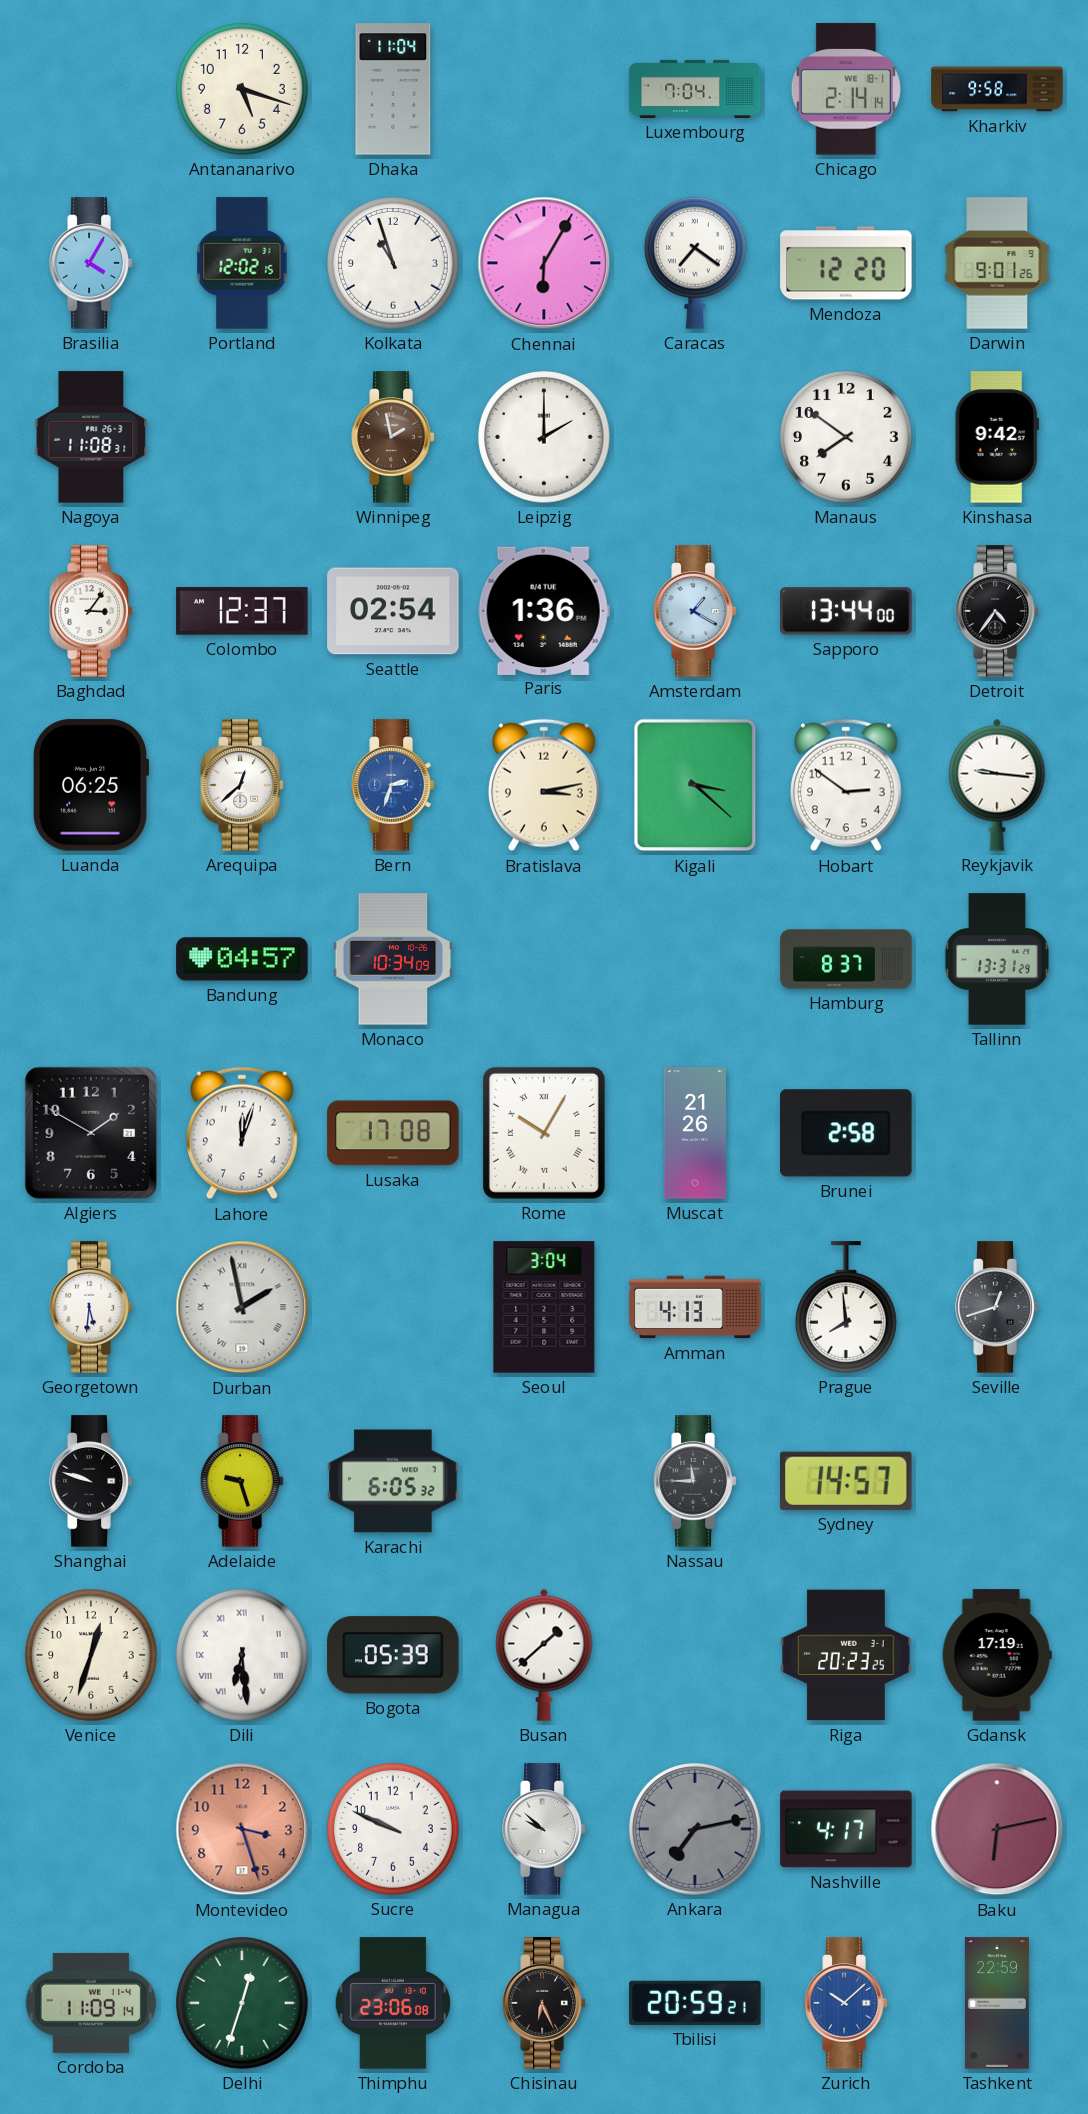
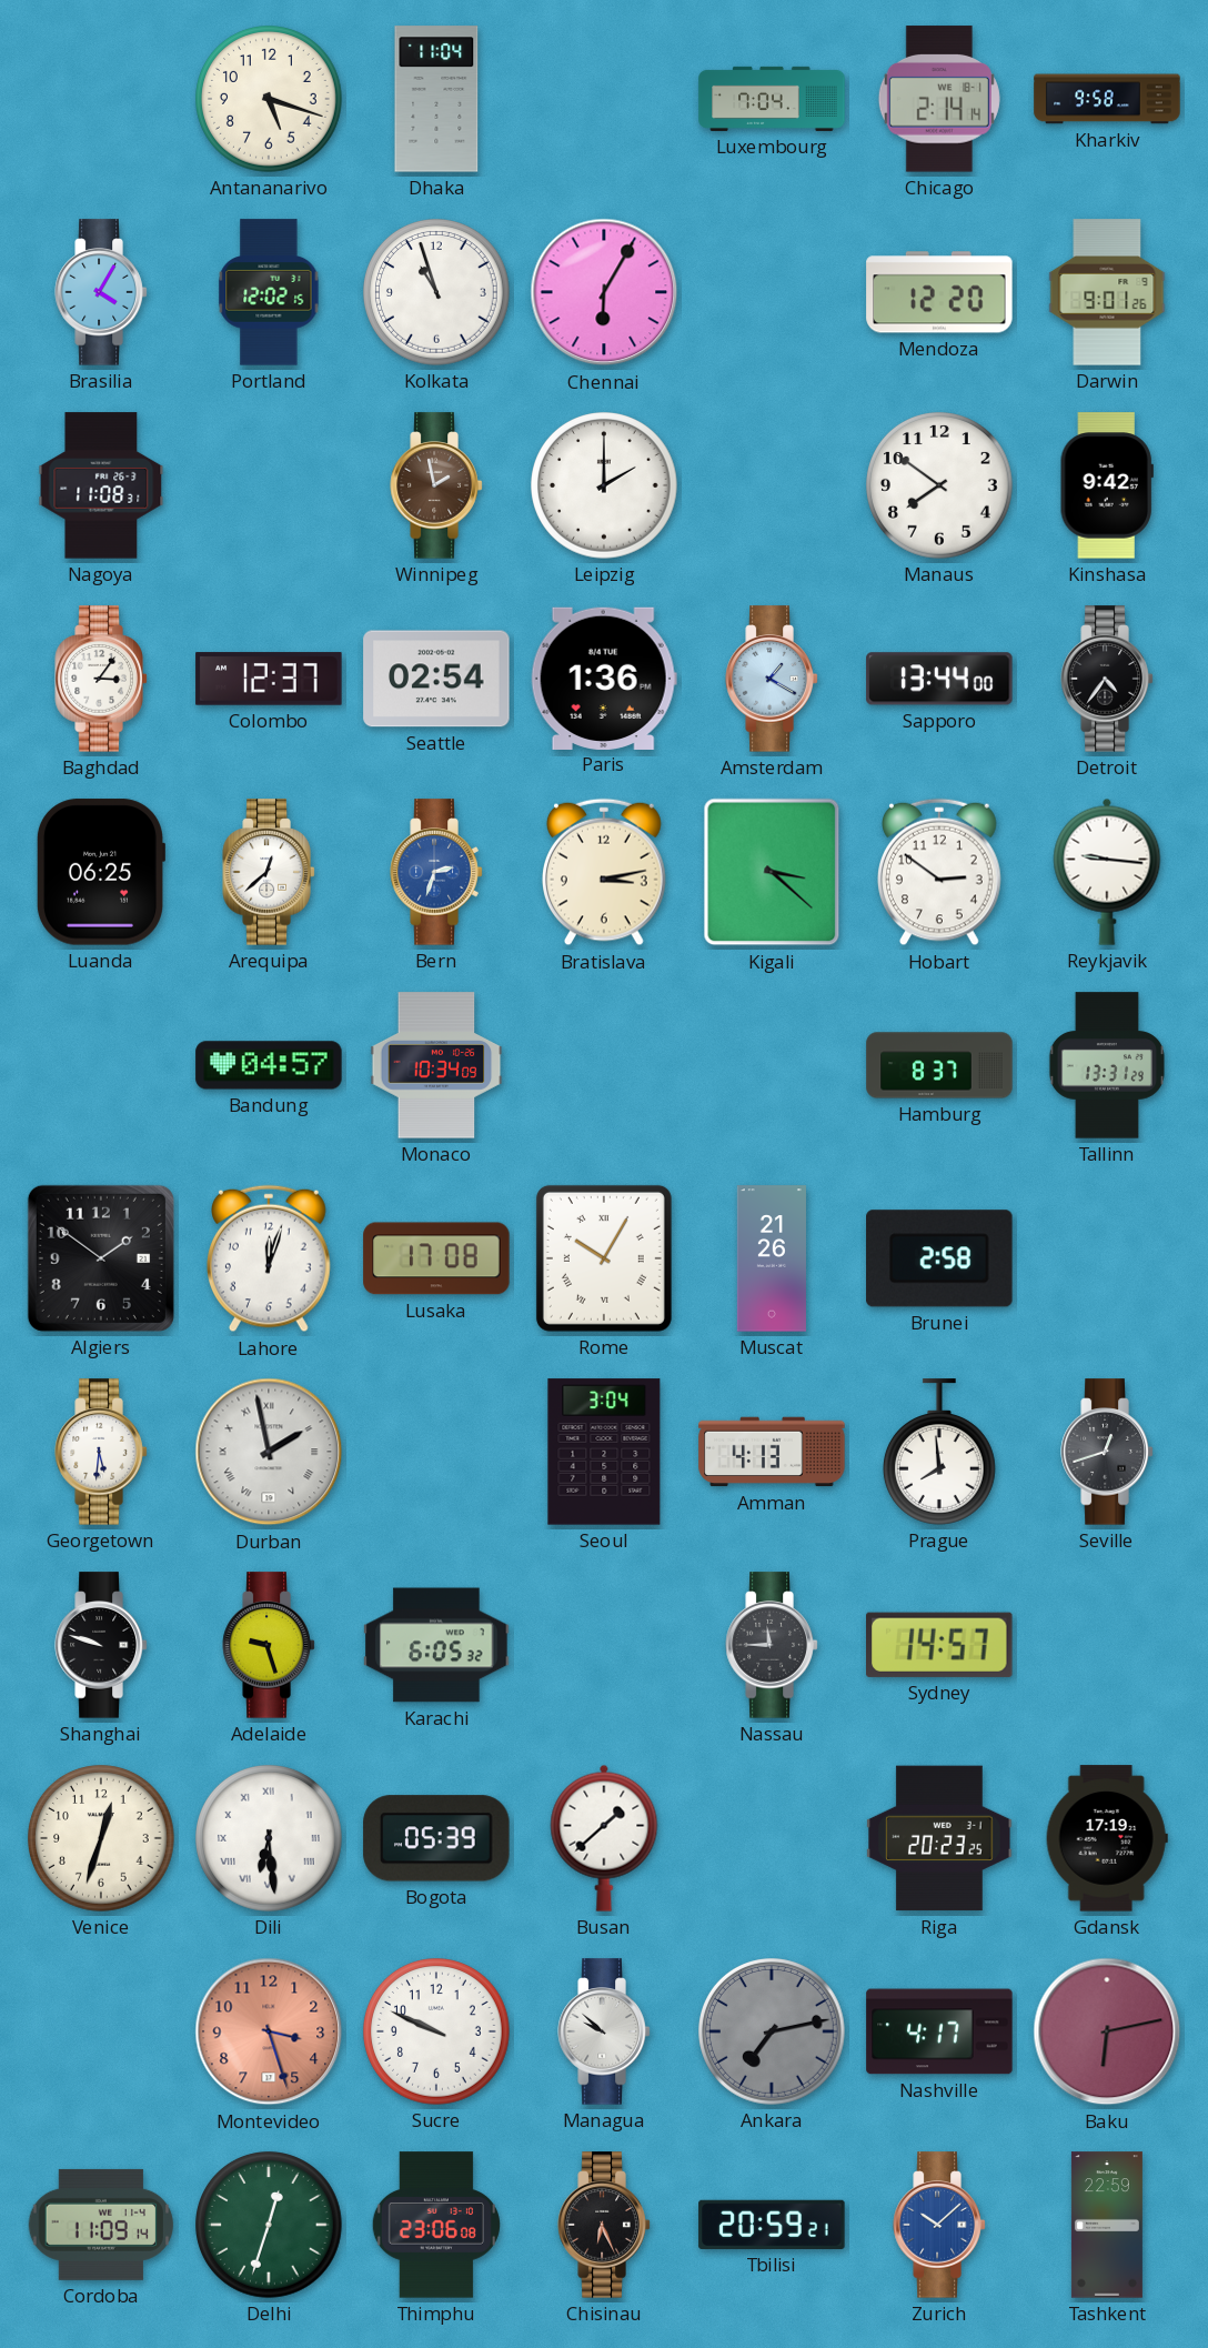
Caracas: 7:21 -> none (695, 263)
Algiers: 1:50 -> 1:51 (101, 1258)
